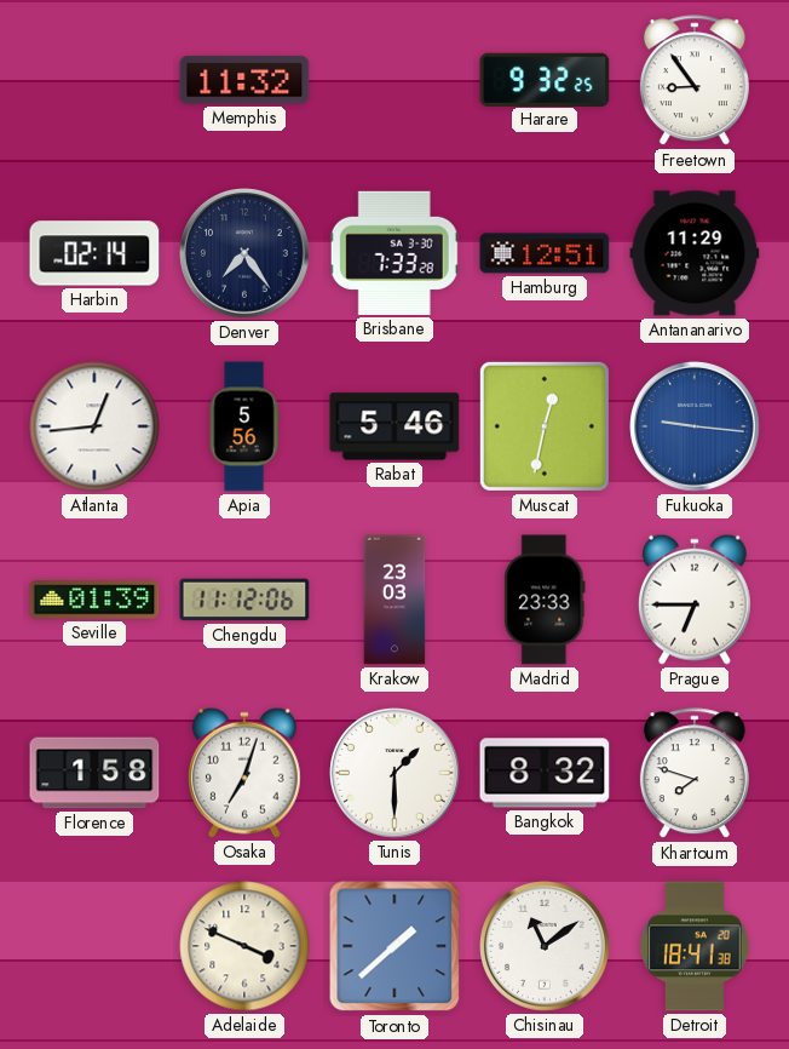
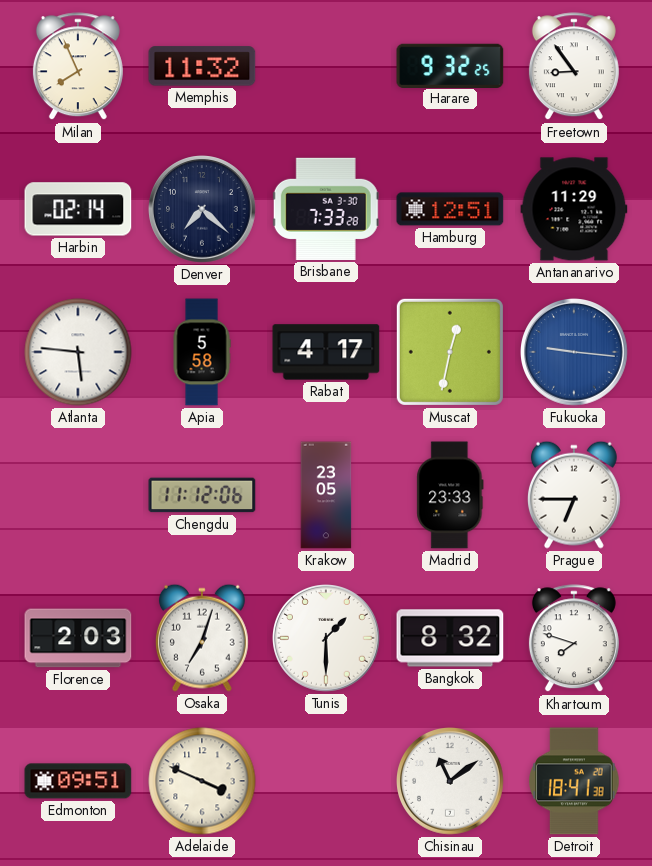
Milan: none -> 7:56 (78, 67)
Denver: 7:24 -> 7:22 (203, 210)
Atlanta: 12:44 -> 5:46 (78, 352)
Apia: 5:56 -> 5:58 (202, 352)
Rabat: 5:46 -> 4:17 (326, 352)
Seville: 01:39 -> none (94, 600)
Krakow: 23:03 -> 23:05 (326, 495)
Florence: 1:58 -> 2:03 (78, 638)
Edmonton: none -> 09:51 (78, 781)
Toronto: 1:38 -> none (394, 946)
